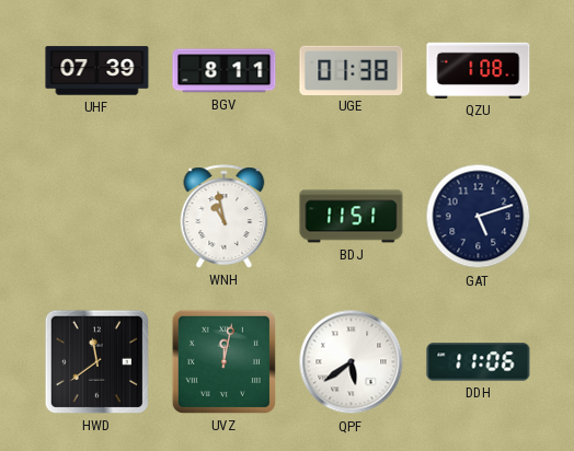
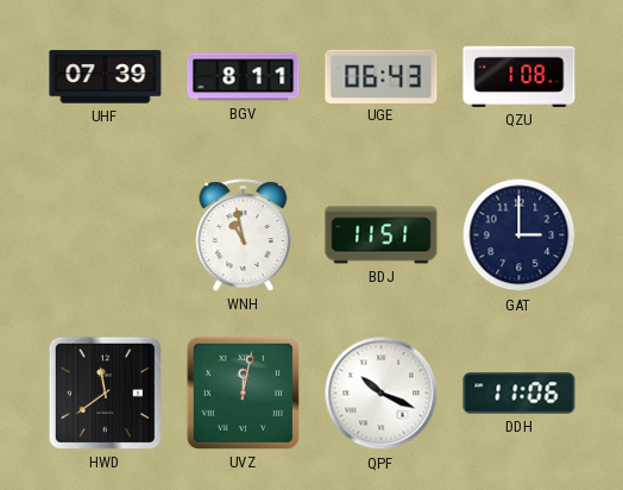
UGE: 01:38 -> 06:43 (382, 76)
GAT: 5:12 -> 3:00 (520, 235)
QPF: 5:39 -> 10:19 (382, 394)
